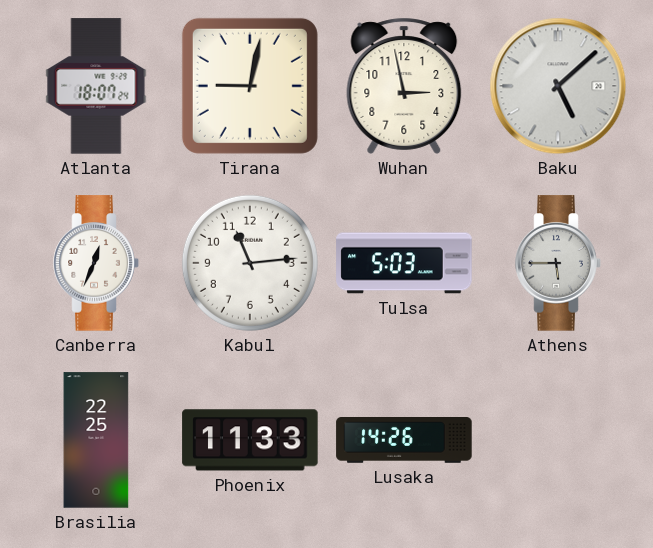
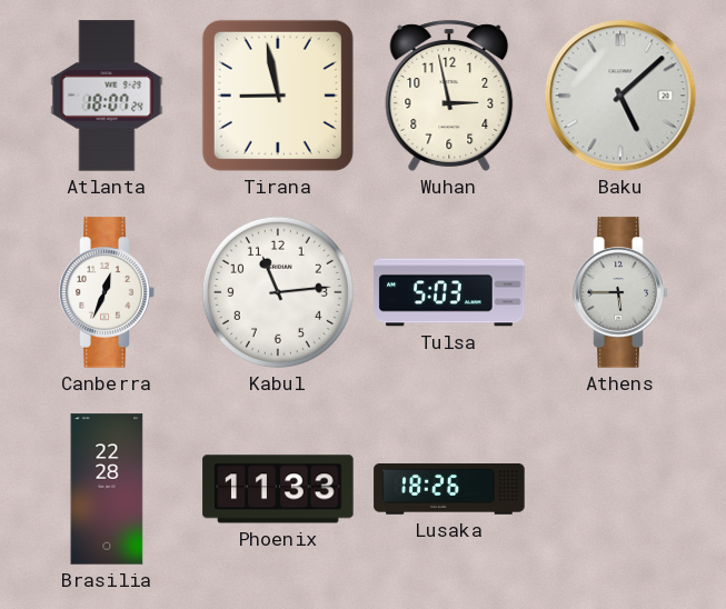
Tirana: 9:02 -> 8:58 (278, 96)
Brasilia: 22:25 -> 22:28 (107, 489)
Lusaka: 14:26 -> 18:26 (449, 490)
